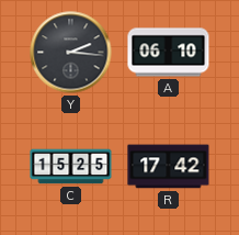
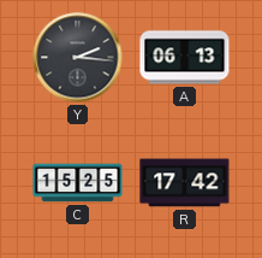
A: 06:10 -> 06:13 (185, 58)
